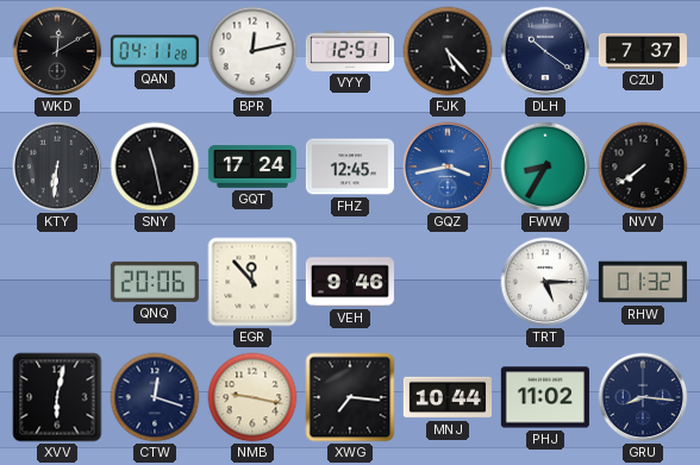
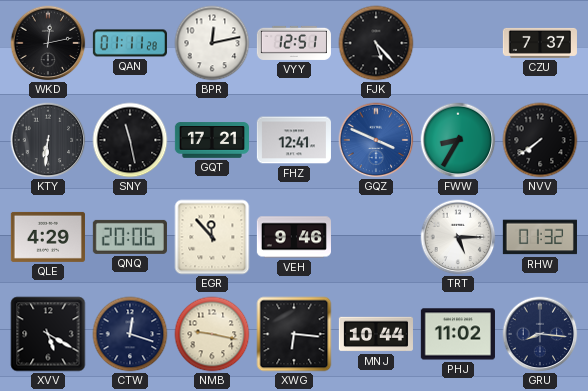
WKD: 12:10 -> 12:13 (48, 43)
QAN: 04:11 -> 01:11 (130, 43)
DLH: 10:21 -> none (545, 51)
GQT: 17:24 -> 17:21 (211, 140)
FHZ: 12:45 -> 12:41 (294, 140)
GQZ: 3:43 -> 3:49 (376, 140)
QLE: none -> 4:29 (48, 237)
XVV: 6:02 -> 5:20 (48, 334)
XWG: 7:16 -> 6:16 (294, 334)
